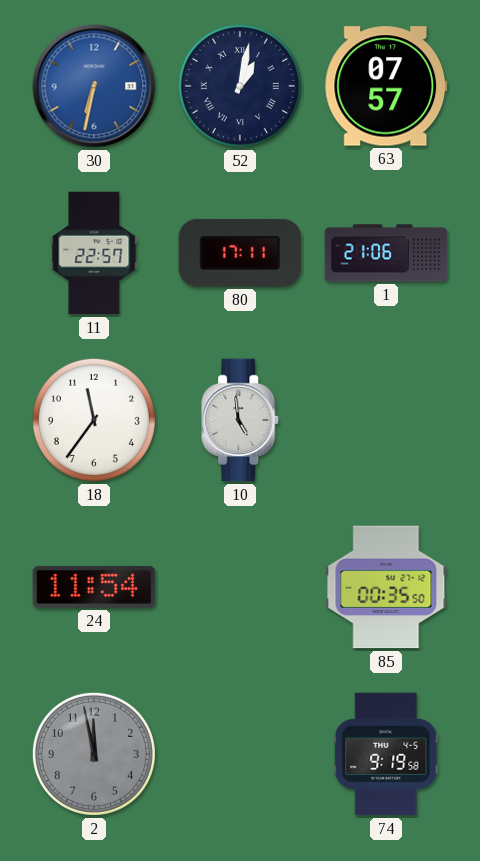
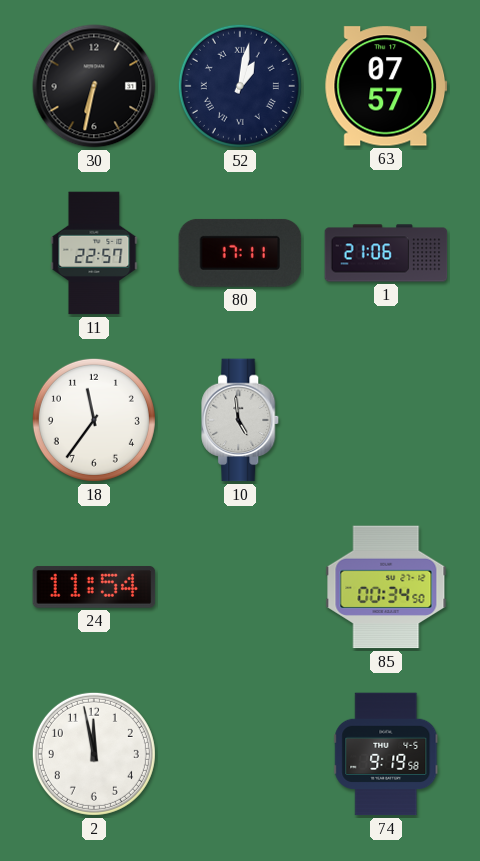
30 dial: blue -> black (94, 86)
85: 00:35 -> 00:34 (386, 587)
2 dial: grey -> white (94, 754)
